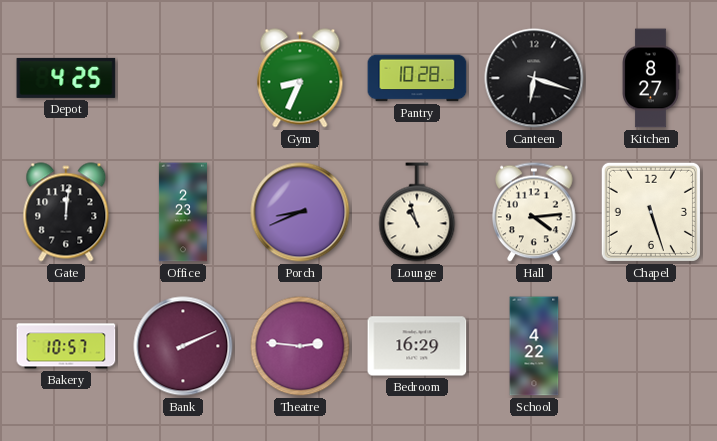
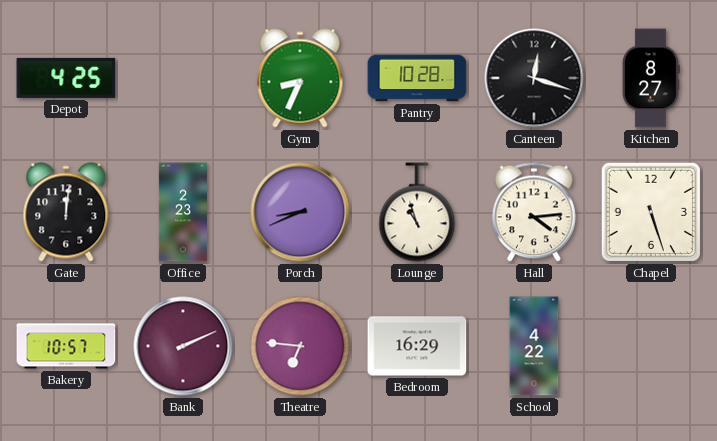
Canteen: 6:18 -> 12:18 (534, 78)
Theatre: 2:46 -> 6:46 (300, 346)
